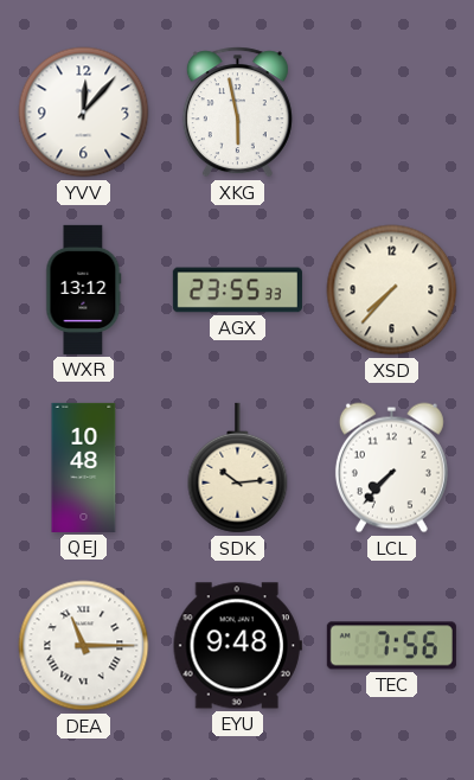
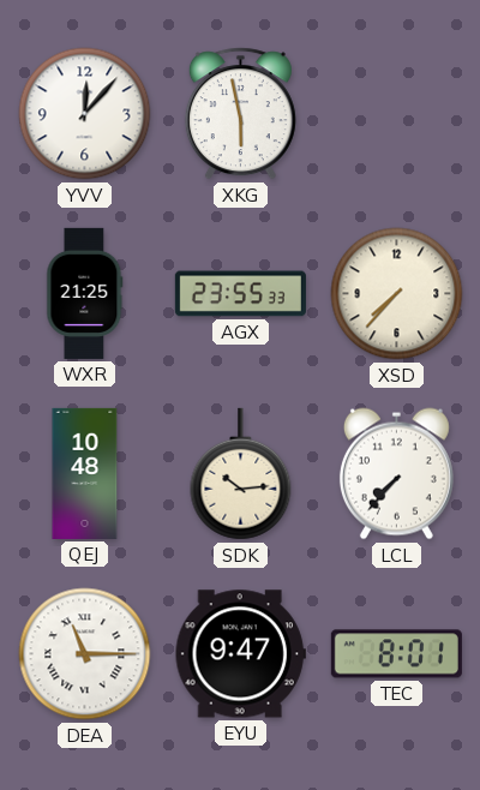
WXR: 13:12 -> 21:25 (85, 293)
EYU: 9:48 -> 9:47 (240, 654)
TEC: 7:56 -> 8:01 (396, 654)
